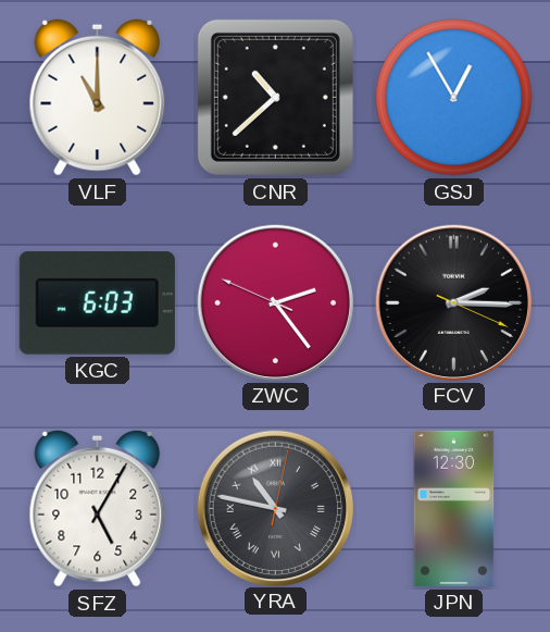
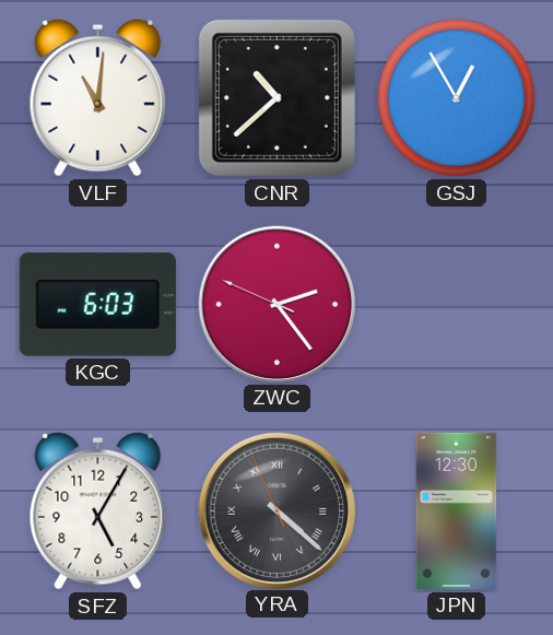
VLF: 11:00 -> 11:01 (98, 97)
FCV: 2:15 -> none (453, 302)
YRA: 10:47 -> 4:21 (276, 510)
